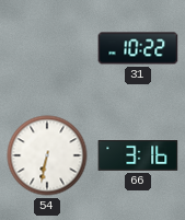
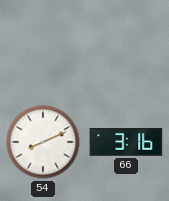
31: 10:22 -> none (138, 48)
54: 6:32 -> 8:11 (43, 142)
